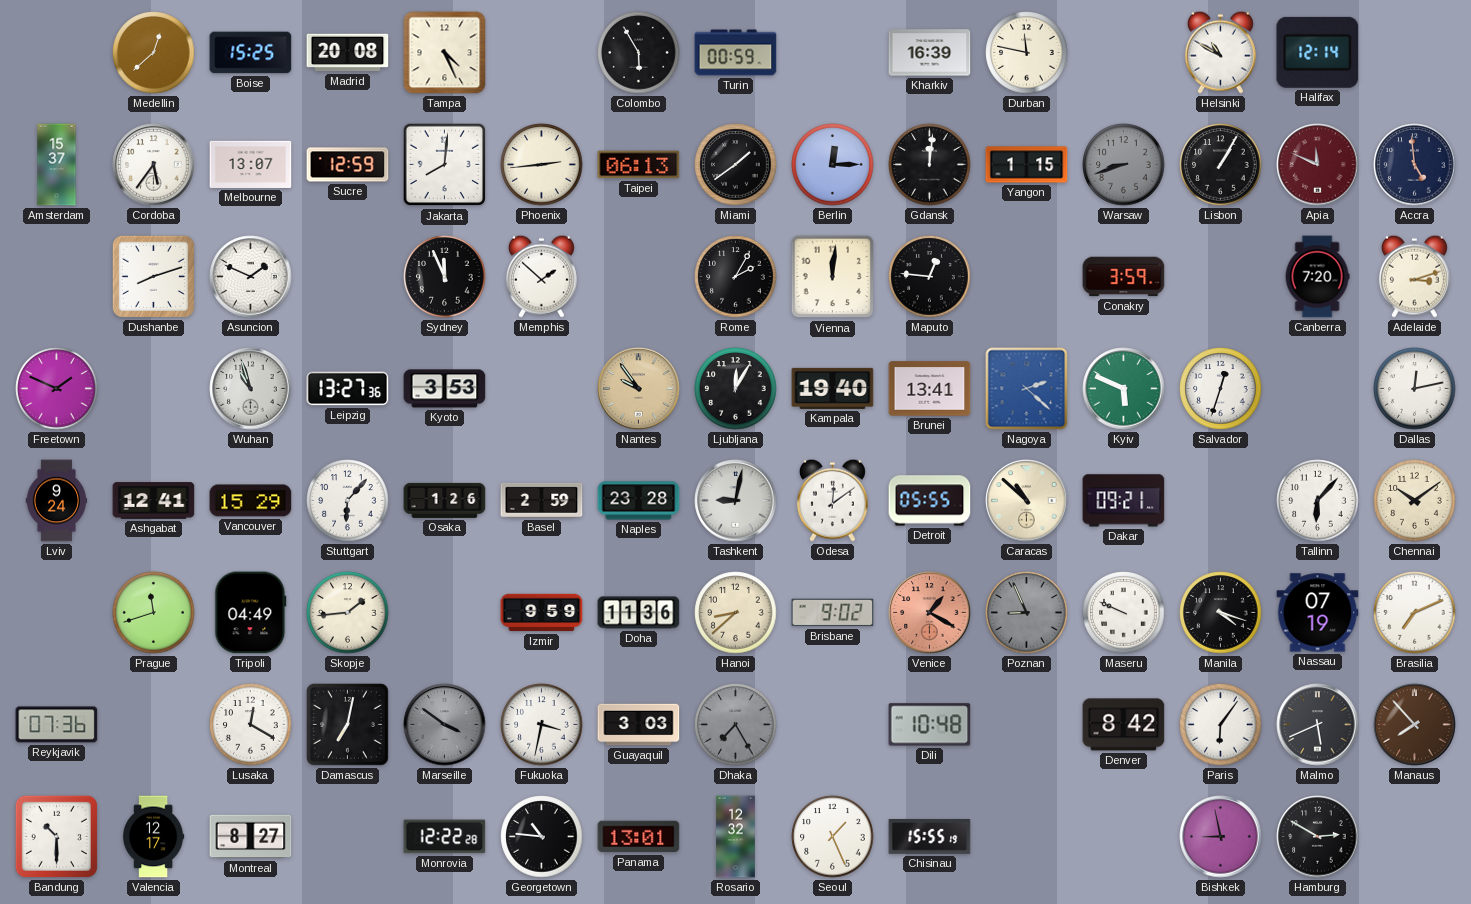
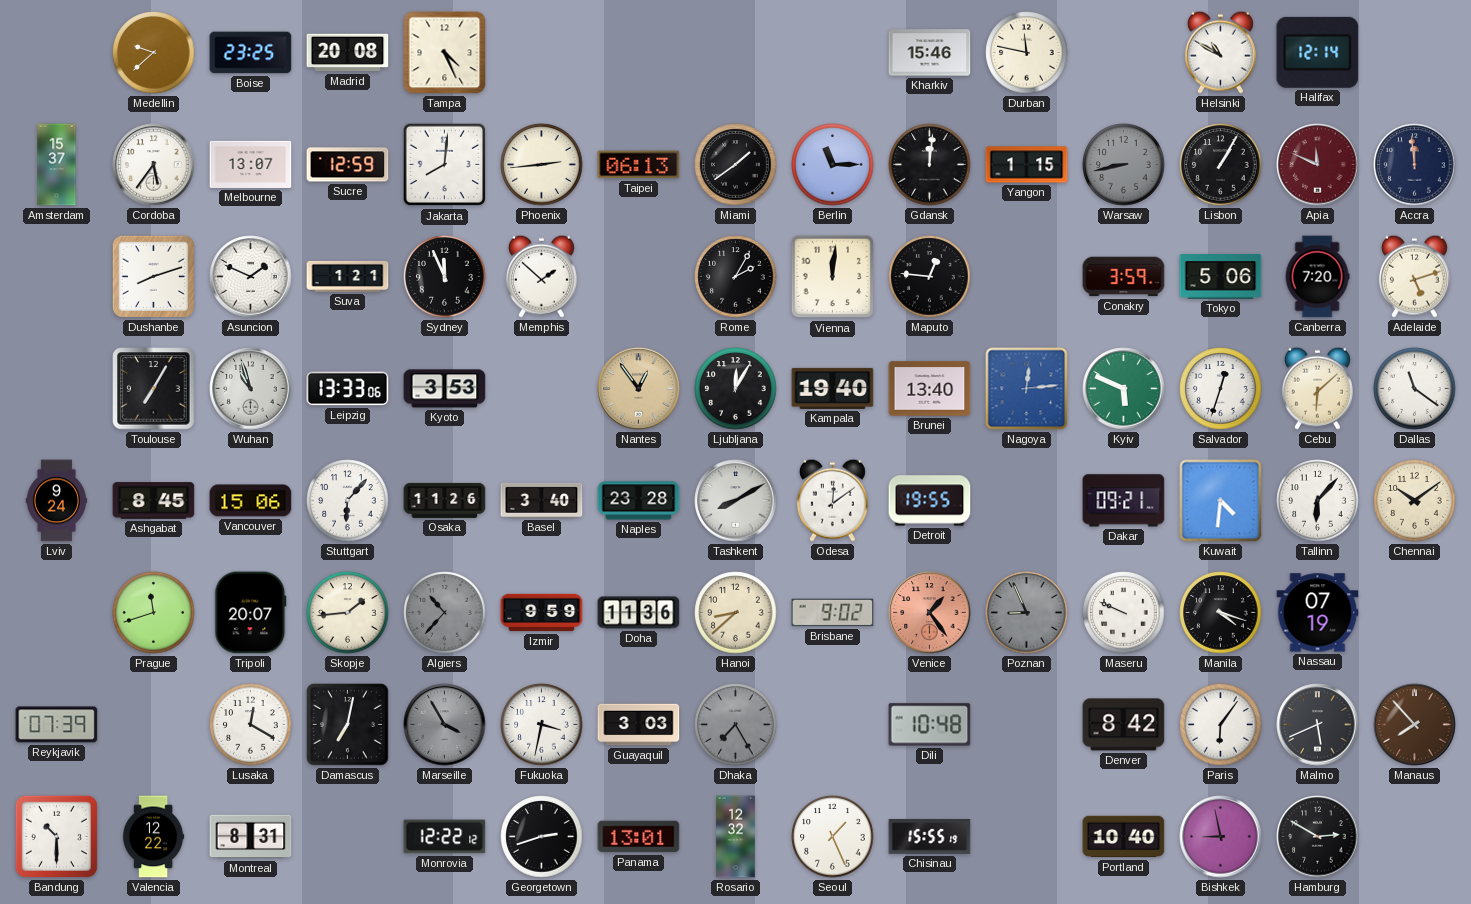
Medellin: 12:38 -> 9:38 (154, 53)
Boise: 15:25 -> 23:25 (251, 53)
Colombo: 5:55 -> none (639, 53)
Turin: 00:59 -> none (736, 53)
Kharkiv: 16:39 -> 15:46 (930, 53)
Berlin: 12:15 -> 11:15 (833, 165)
Warsaw: 8:42 -> 8:43 (1124, 165)
Accra: 4:59 -> 11:59 (1415, 165)
Suva: none -> 1:21 (348, 276)
Tokyo: none -> 5:06 (1221, 277)
Adelaide: 3:12 -> 5:12 (1414, 276)
Freetown: 1:49 -> none (57, 389)
Toulouse: none -> 7:05 (154, 389)
Leipzig: 13:27 -> 13:33 (348, 389)
Nantes: 9:54 -> 12:54 (639, 389)
Brunei: 13:41 -> 13:40 (930, 389)
Nagoya: 2:22 -> 12:14 (1027, 389)
Cebu: none -> 6:08 (1317, 388)
Dallas: 12:13 -> 11:21 (1415, 389)
Ashgabat: 12:41 -> 8:45 (154, 501)
Vancouver: 15:29 -> 15:06 (251, 501)
Osaka: 1:26 -> 11:26 (445, 500)
Basel: 2:59 -> 3:40 (542, 500)
Tashkent: 9:02 -> 8:10 (736, 501)
Detroit: 05:55 -> 19:55 (930, 501)
Caracas: 10:52 -> none (1027, 501)
Kuwait: none -> 4:31 (1221, 501)
Tripoli: 04:49 -> 20:07 (251, 613)
Algiers: none -> 10:37 (445, 613)
Venice: 1:20 -> 1:24 (930, 613)
Brasilia: 7:11 -> none (1415, 613)
Reykjavik: 07:36 -> 07:39 (57, 725)
Marseille: 3:51 -> 3:55 (445, 725)
Valencia: 12:17 -> 12:22 (153, 837)
Montreal: 8:27 -> 8:31 (251, 837)
Monrovia: 12:22:28 -> 12:22:12 (445, 837)
Georgetown: 10:46 -> 2:42 (542, 837)
Portland: none -> 10:40 (1124, 837)
